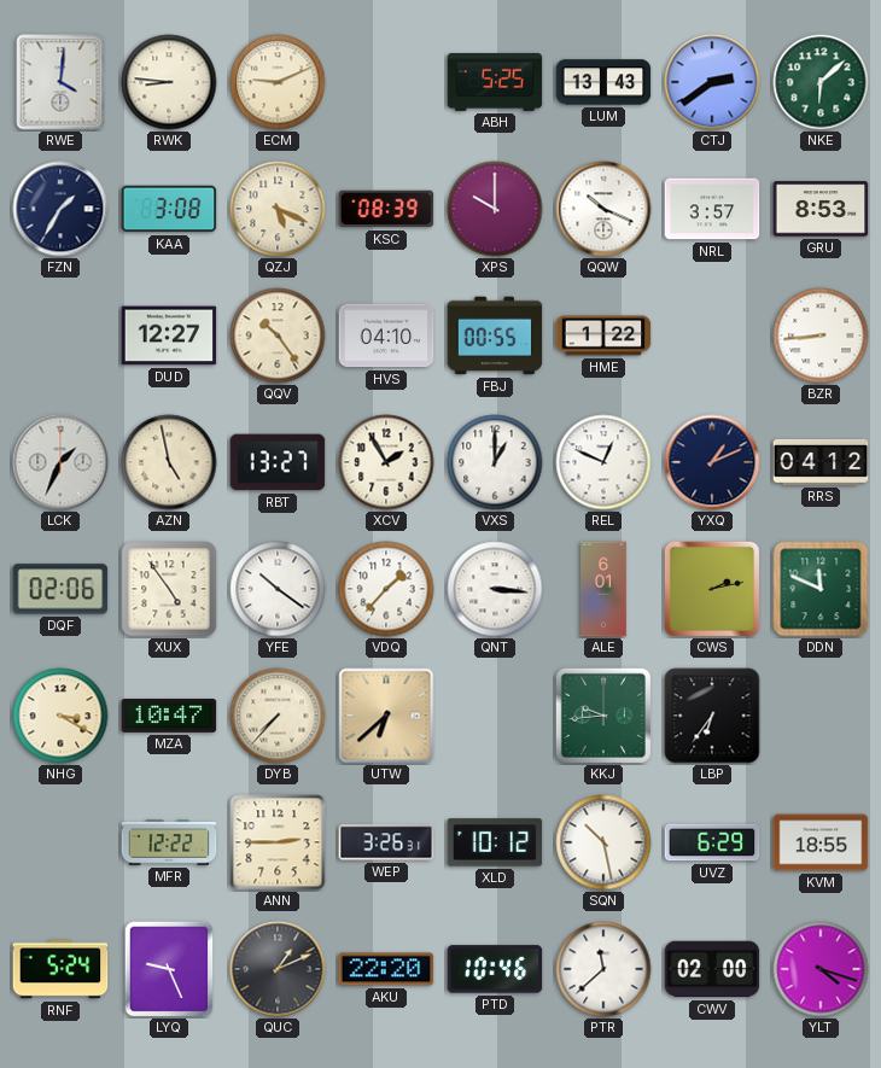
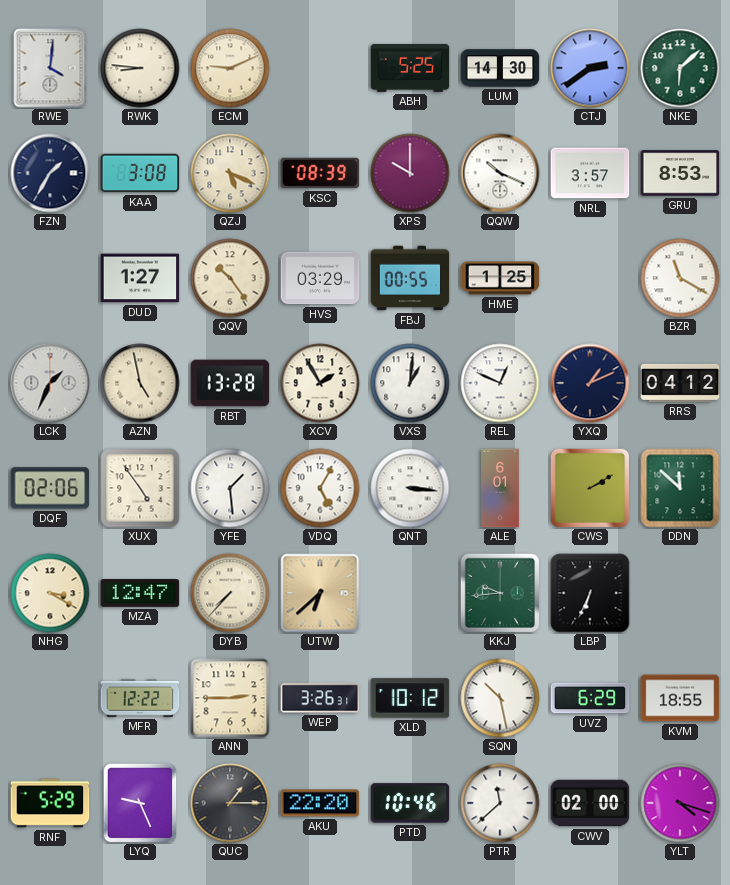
LUM: 13:43 -> 14:30 (500, 68)
DUD: 12:27 -> 1:27 (140, 278)
HVS: 04:10 -> 03:29 (320, 278)
HME: 1:22 -> 1:25 (500, 278)
BZR: 8:44 -> 11:20 (680, 278)
RBT: 13:27 -> 13:28 (230, 383)
VXS: 1:00 -> 1:01 (410, 383)
YFE: 10:21 -> 1:29 (230, 488)
VDQ: 1:37 -> 5:05 (320, 488)
CWS: 2:13 -> 2:10 (590, 488)
DDN: 11:49 -> 11:52 (680, 488)
MZA: 10:47 -> 12:47 (140, 594)
LBP: 6:36 -> 6:34 (590, 593)
RNF: 5:24 -> 5:29 (50, 803)
QUC: 1:11 -> 1:15 (230, 803)
